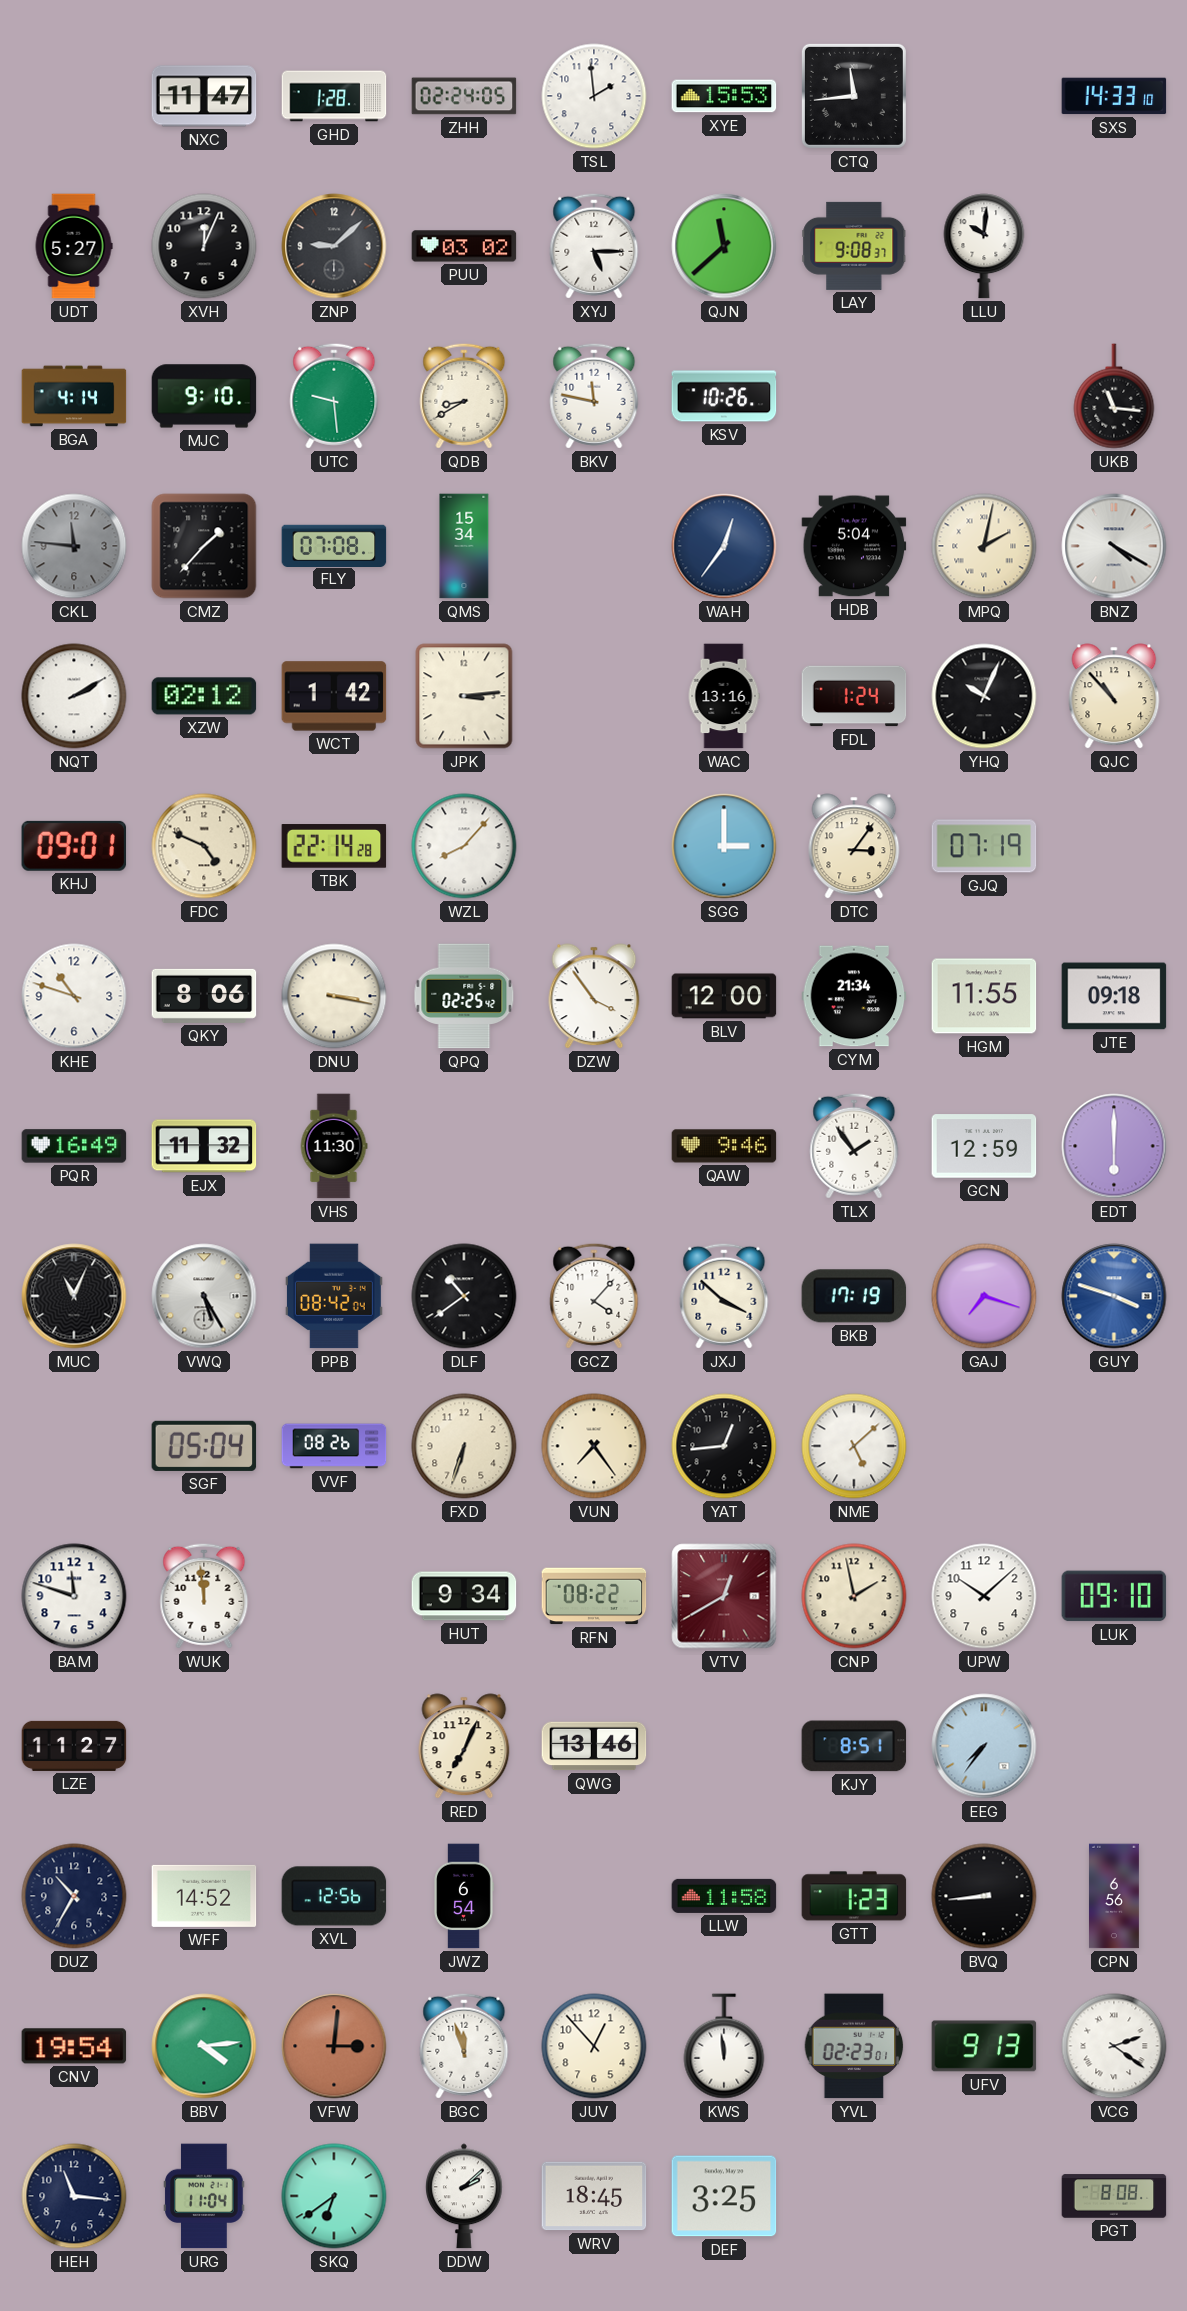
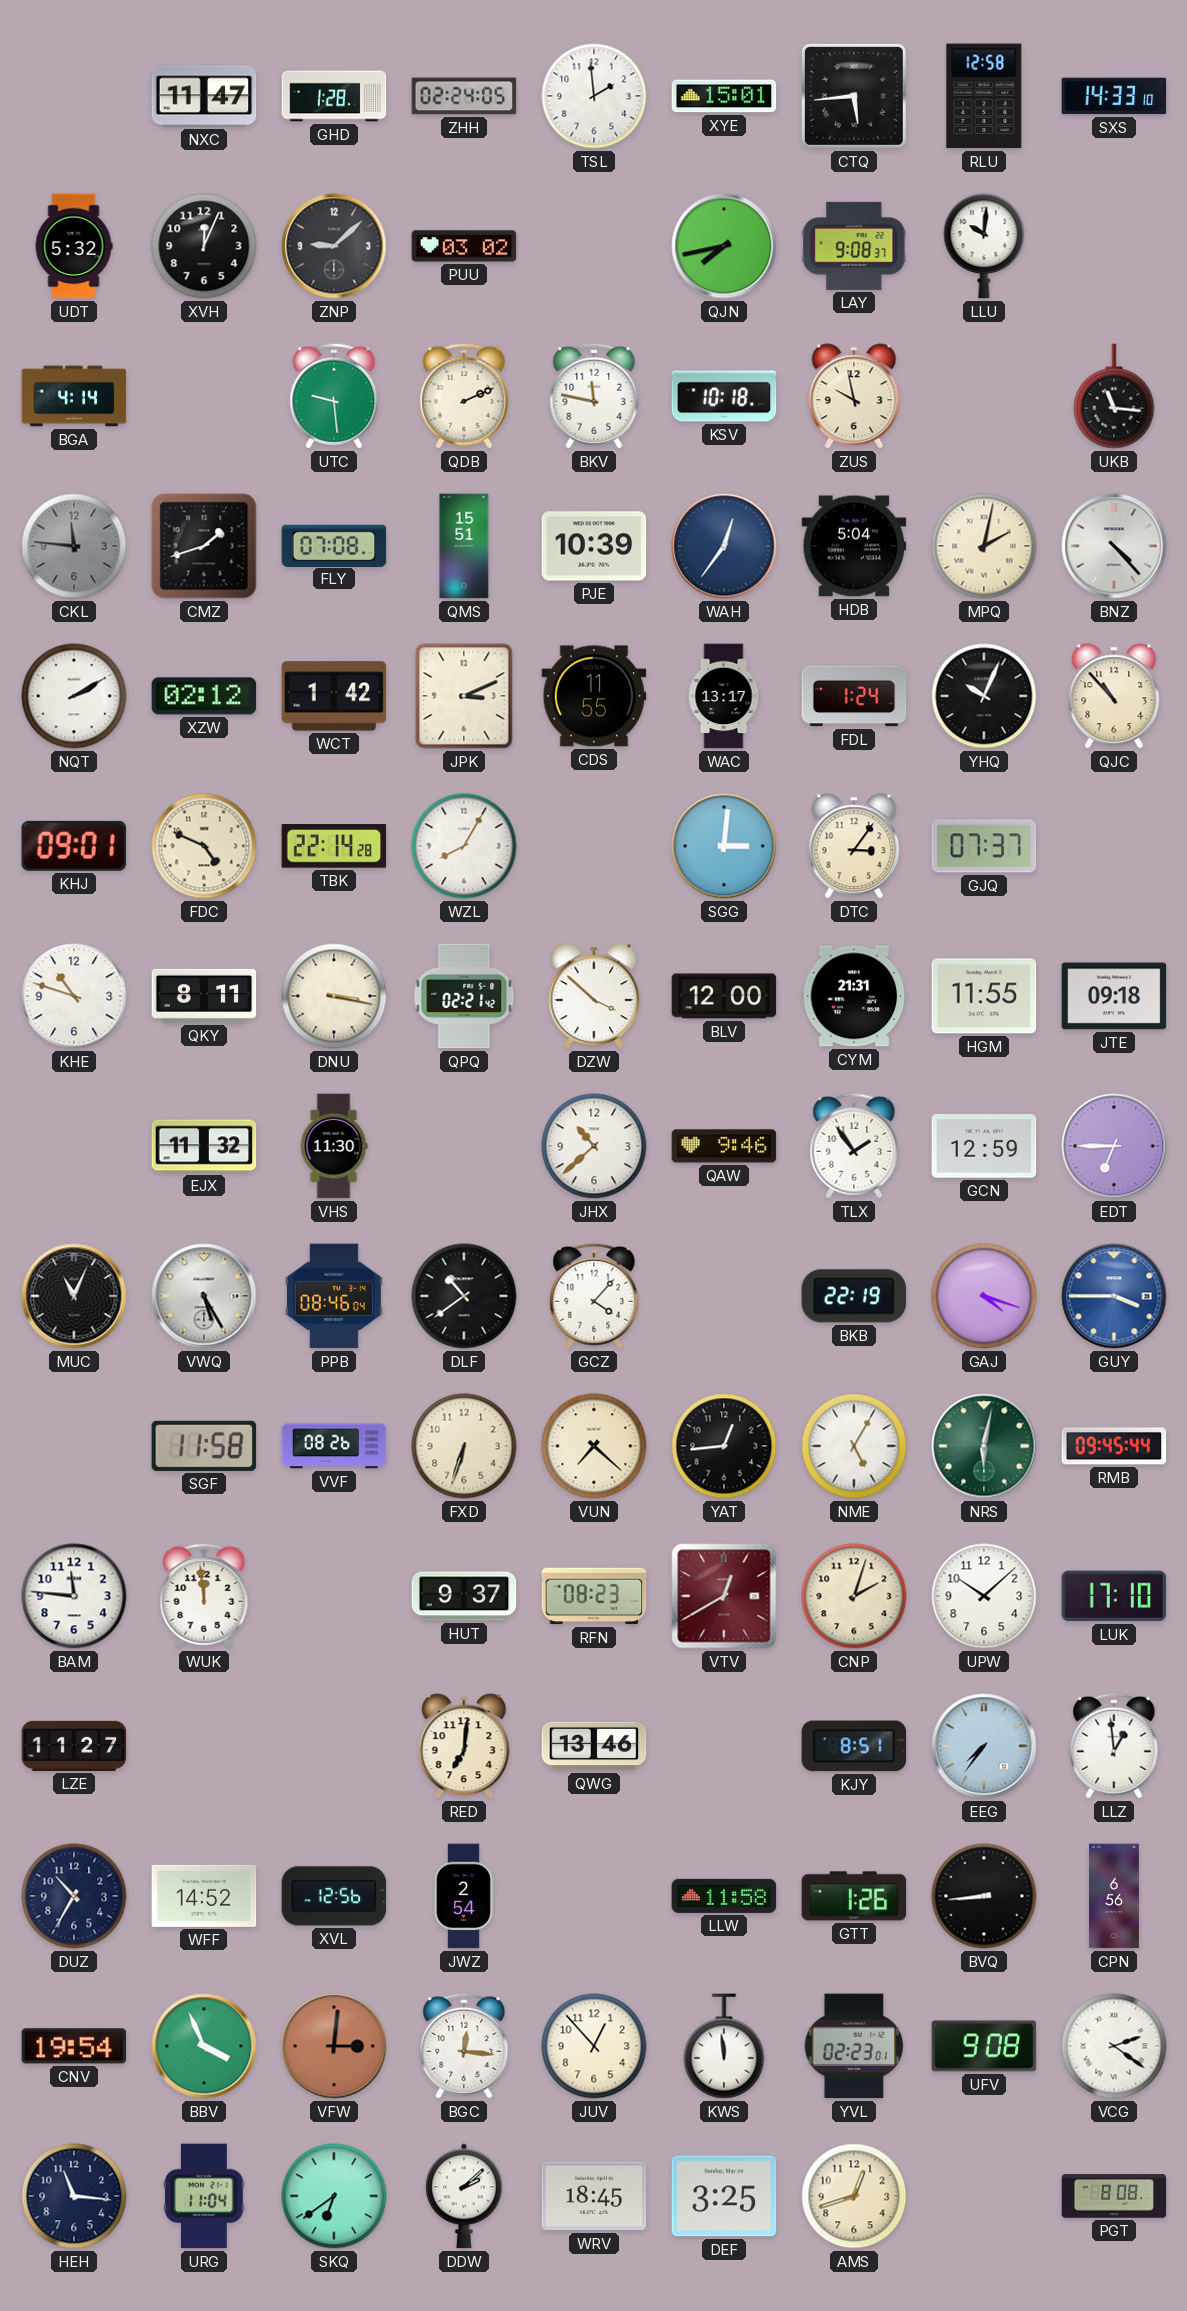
XYE: 15:53 -> 15:01 (724, 96)
CTQ: 11:44 -> 5:44 (854, 96)
RLU: none -> 12:58 (984, 96)
UDT: 5:27 -> 5:32 (74, 246)
XYJ: 5:15 -> none (594, 246)
QJN: 11:38 -> 7:43 (724, 246)
MJC: 9:10 -> none (204, 396)
QDB: 8:40 -> 2:11 (464, 396)
KSV: 10:26 -> 10:18 (724, 396)
ZUS: none -> 9:58 (854, 396)
CMZ: 1:37 -> 1:42 (204, 546)
QMS: 15:34 -> 15:51 (464, 546)
PJE: none -> 10:39 (594, 546)
BNZ: 4:20 -> 4:23 (1114, 546)
JPK: 3:14 -> 3:11 (464, 696)
CDS: none -> 11:55 (594, 696)
WAC: 13:16 -> 13:17 (724, 696)
WZL: 8:07 -> 8:05 (464, 846)
SGG: 3:00 -> 3:01 (724, 846)
GJQ: 07:19 -> 07:37 (984, 846)
QKY: 8:06 -> 8:11 (204, 996)
QPQ: 02:25 -> 02:21 (464, 996)
DZW: 3:54 -> 3:52 (594, 996)
CYM: 21:34 -> 21:31 (854, 996)
PQR: 16:49 -> none (74, 1146)
JHX: none -> 10:38 (594, 1146)
EDT: 6:00 -> 6:45 (1114, 1146)
PPB: 08:42 -> 08:46 (334, 1296)
JXJ: 3:52 -> none (724, 1296)
BKB: 17:19 -> 22:19 (854, 1296)
GAJ: 7:18 -> 4:18 (984, 1296)
GUY: 3:48 -> 3:45 (1114, 1296)
SGF: 05:04 -> 11:58 (204, 1446)
VUN: 7:24 -> 7:22 (594, 1446)
NME: 5:08 -> 5:05 (854, 1446)
NRS: none -> 6:02 (984, 1446)
RMB: none -> 09:45 (1114, 1446)
BAM: 11:48 -> 11:46 (74, 1596)
HUT: 9:34 -> 9:37 (464, 1596)
RFN: 08:22 -> 08:23 (594, 1596)
CNP: 1:58 -> 2:03 (854, 1596)
LUK: 09:10 -> 17:10 (1114, 1596)
RED: 7:04 -> 7:01 (464, 1746)
LLZ: none -> 12:59 (1114, 1746)
JWZ: 6:54 -> 2:54 (464, 1896)
GTT: 1:23 -> 1:26 (854, 1896)
BBV: 4:14 -> 3:56 (204, 2046)
BGC: 11:57 -> 12:16 (464, 2046)
UFV: 9:13 -> 9:08 (984, 2046)
AMS: none -> 12:42 (854, 2196)
